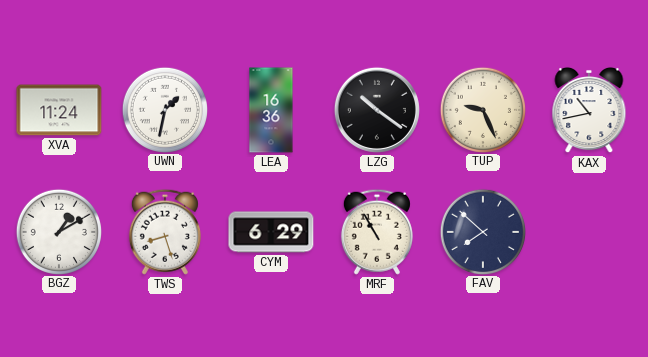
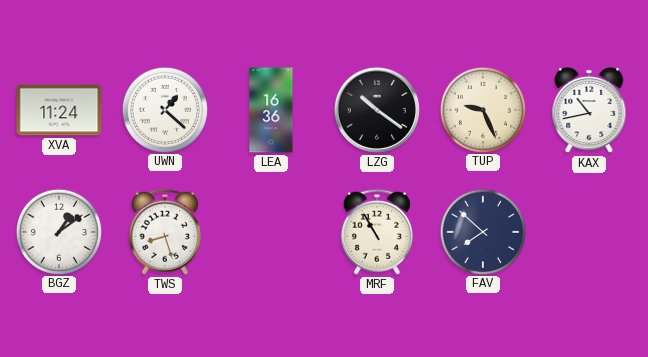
UWN: 1:32 -> 1:22 (164, 109)
BGZ: 1:10 -> 1:09 (58, 231)
CYM: 6:29 -> none (271, 232)
